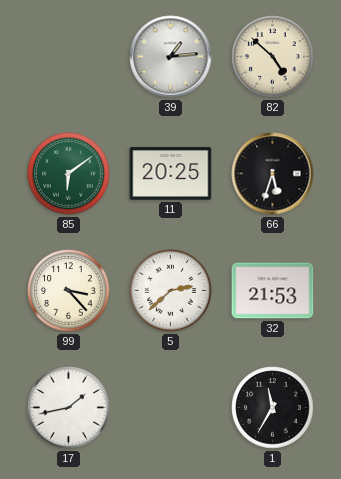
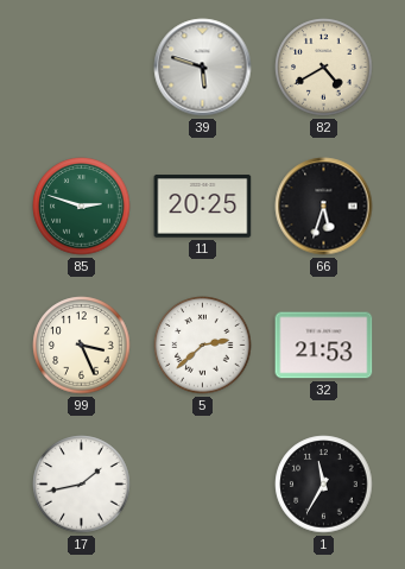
39: 1:14 -> 5:48 (203, 68)
82: 4:52 -> 4:40 (324, 68)
85: 6:09 -> 2:48 (82, 207)
99: 3:23 -> 3:26 (82, 346)
